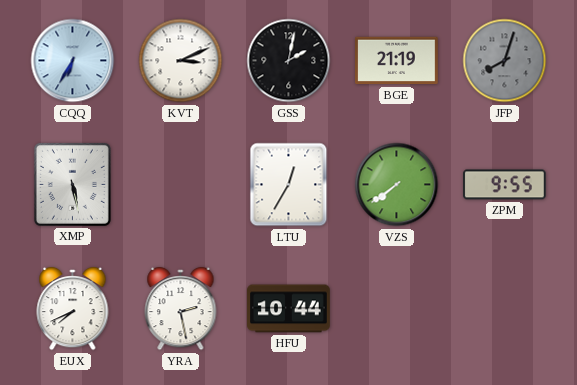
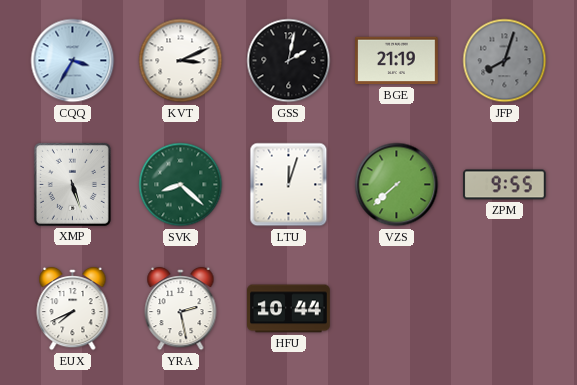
CQQ: 6:35 -> 3:35 (73, 61)
XMP: 5:28 -> 5:27 (72, 184)
SVK: none -> 8:22 (181, 185)
LTU: 12:35 -> 12:03 (289, 185)
VZS: 7:39 -> 7:38 (397, 185)
